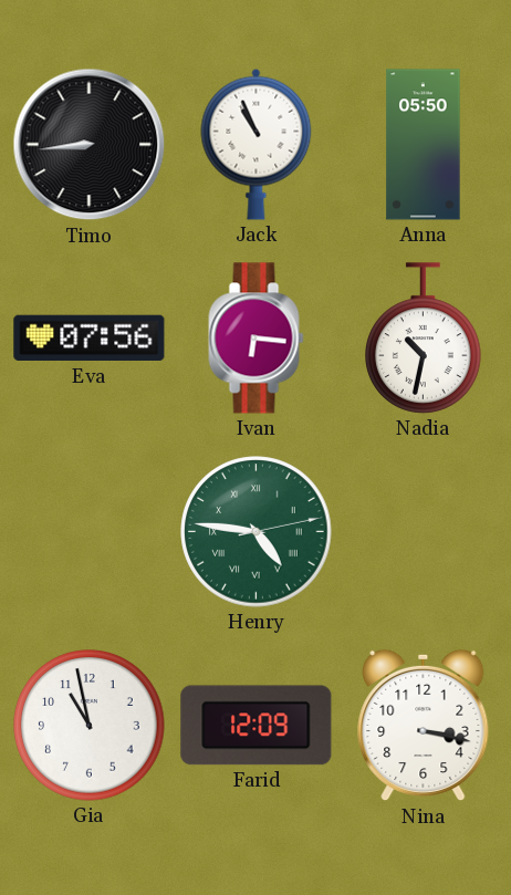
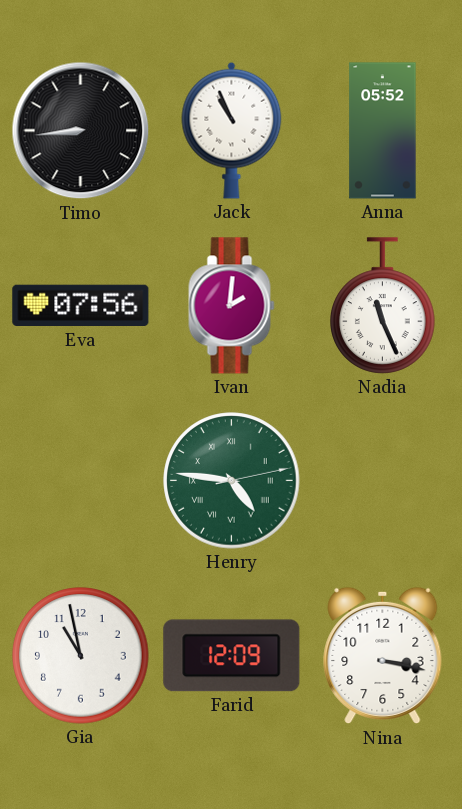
Anna: 05:50 -> 05:52 (383, 131)
Ivan: 6:16 -> 2:01 (232, 306)
Nadia: 10:32 -> 11:26 (383, 306)
